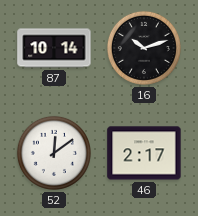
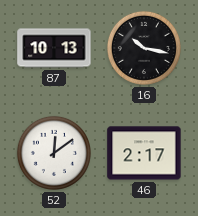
87: 10:14 -> 10:13 (54, 48)
16: 10:12 -> 10:17 (144, 48)
